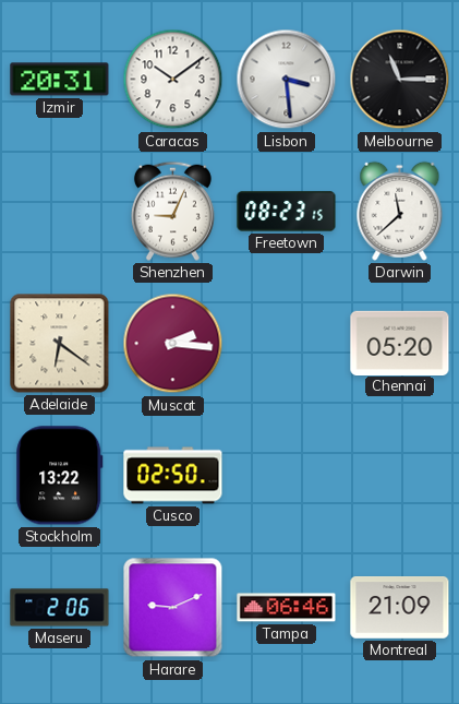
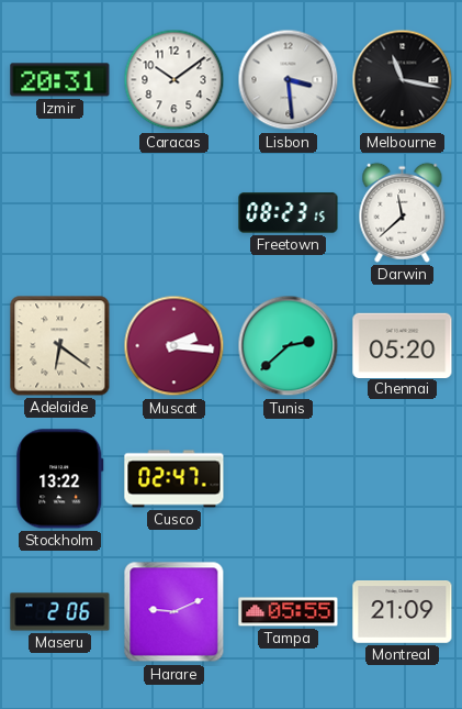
Melbourne: 11:15 -> 11:17 (403, 80)
Shenzhen: 9:04 -> none (172, 211)
Tunis: none -> 2:38 (289, 346)
Cusco: 02:50 -> 02:47 (174, 479)
Tampa: 06:46 -> 05:55 (289, 612)
